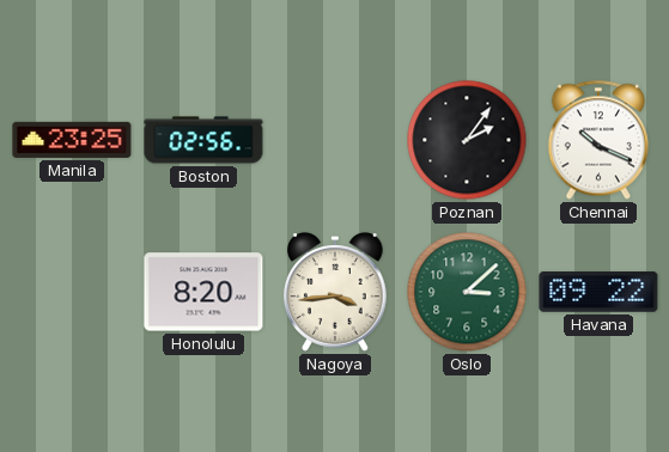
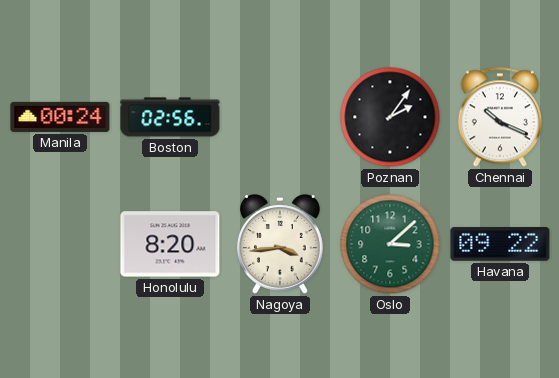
Manila: 23:25 -> 00:24 (60, 117)
